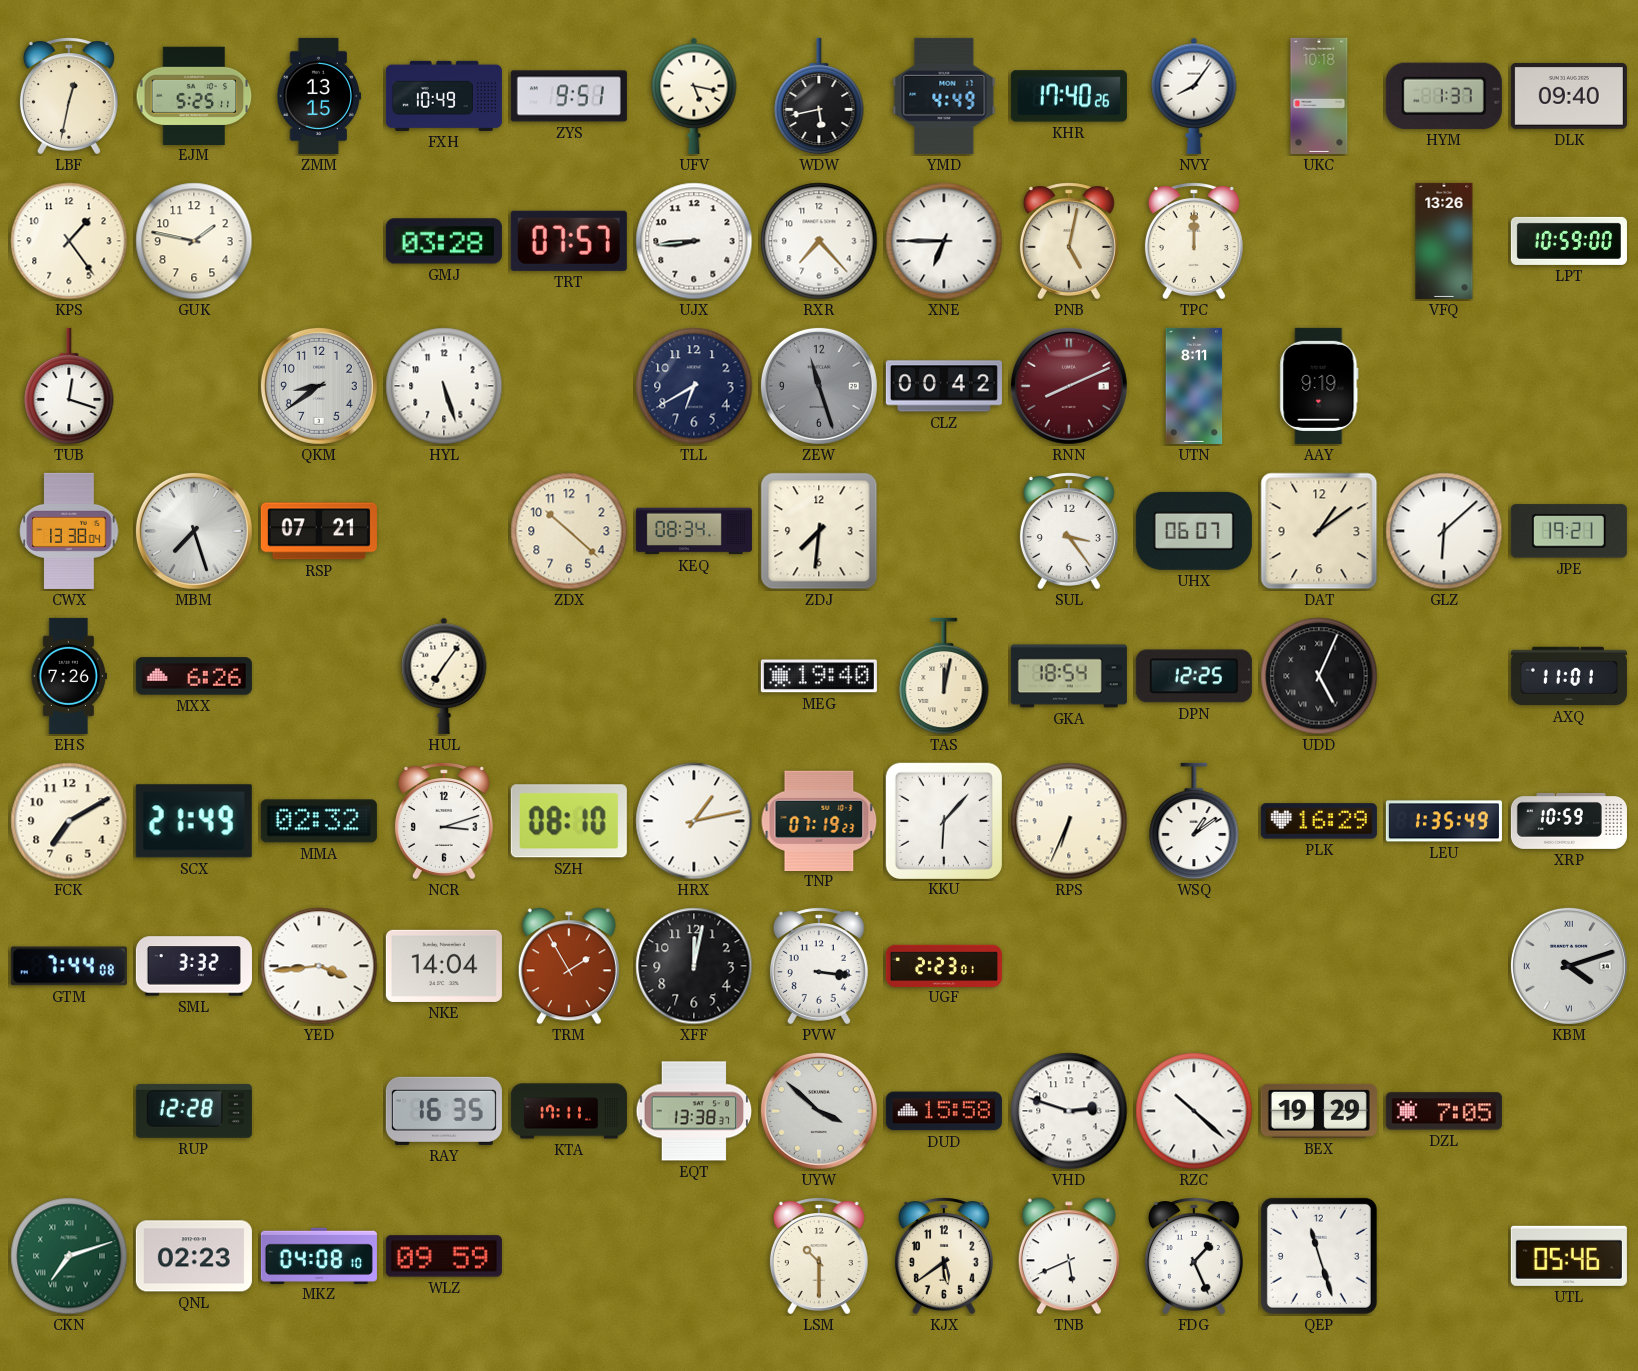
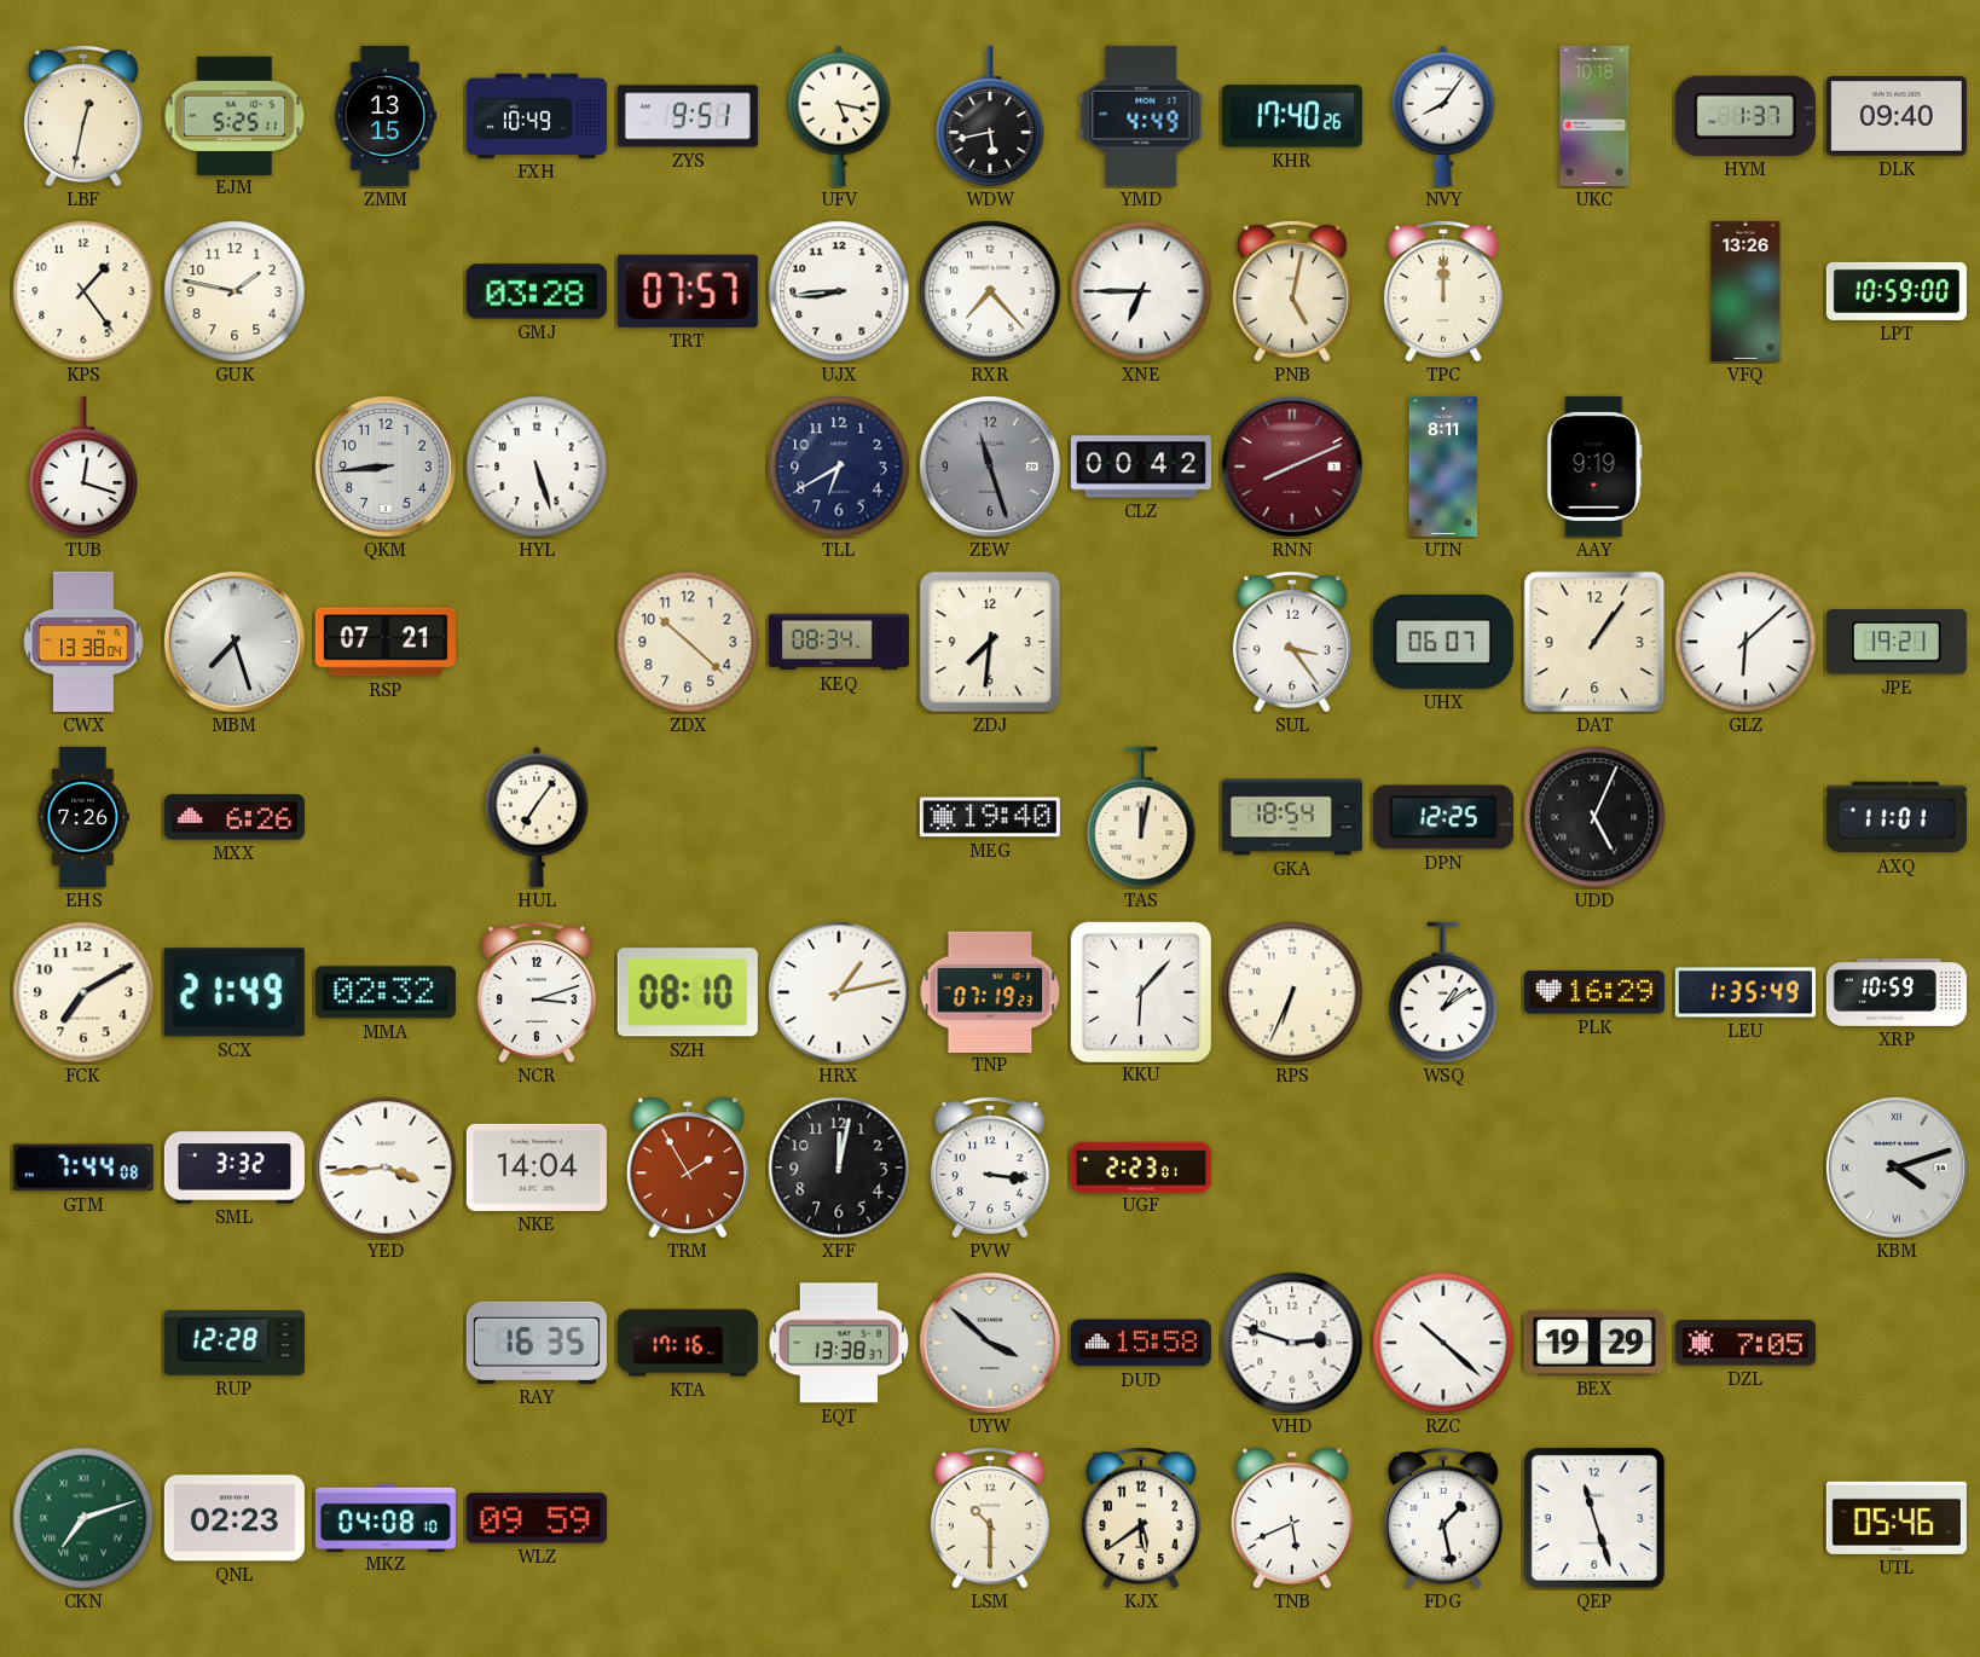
QKM: 8:39 -> 8:44 (386, 467)
DAT: 1:09 -> 1:06 (1594, 642)
KTA: 17:11 -> 17:16 (688, 1343)
FDG: 1:26 -> 1:28 (1443, 1518)
